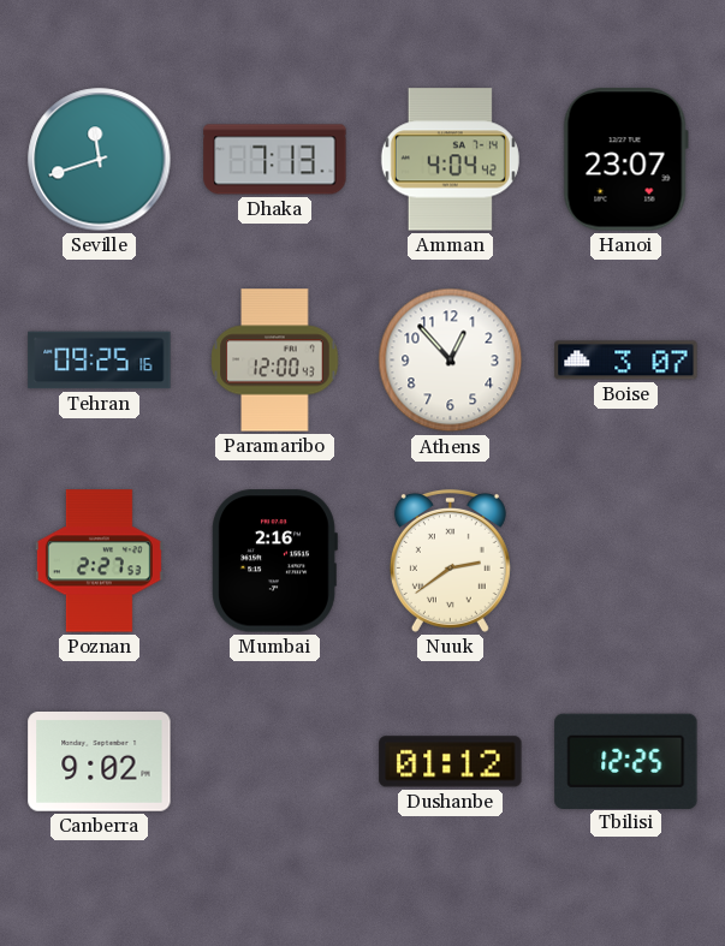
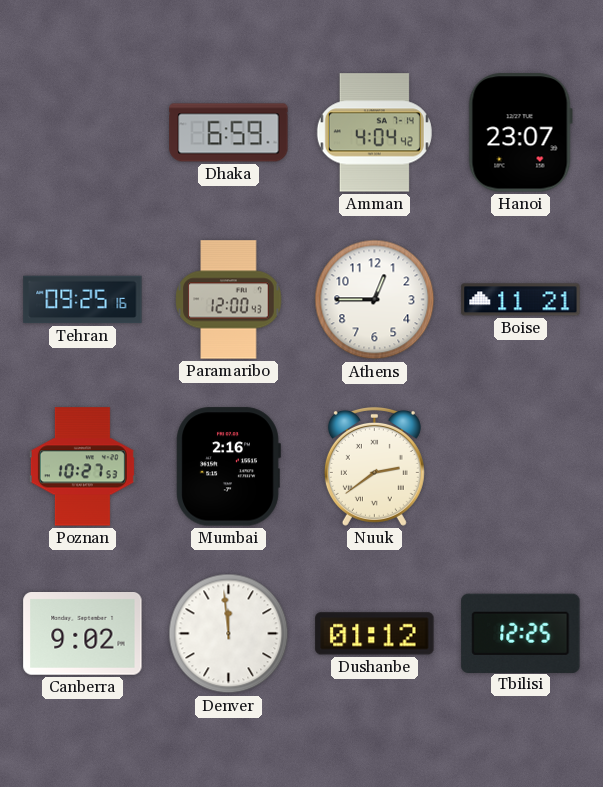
Seville: 11:42 -> none (100, 160)
Dhaka: 7:13 -> 6:59 (229, 133)
Athens: 12:53 -> 12:45 (375, 300)
Boise: 3:07 -> 11:21 (521, 300)
Poznan: 2:27 -> 10:27 (82, 467)
Denver: none -> 11:59 (229, 634)
